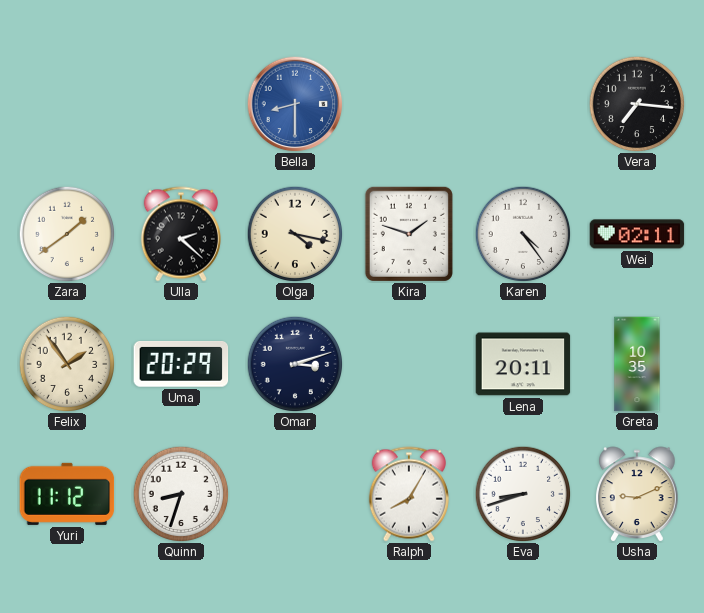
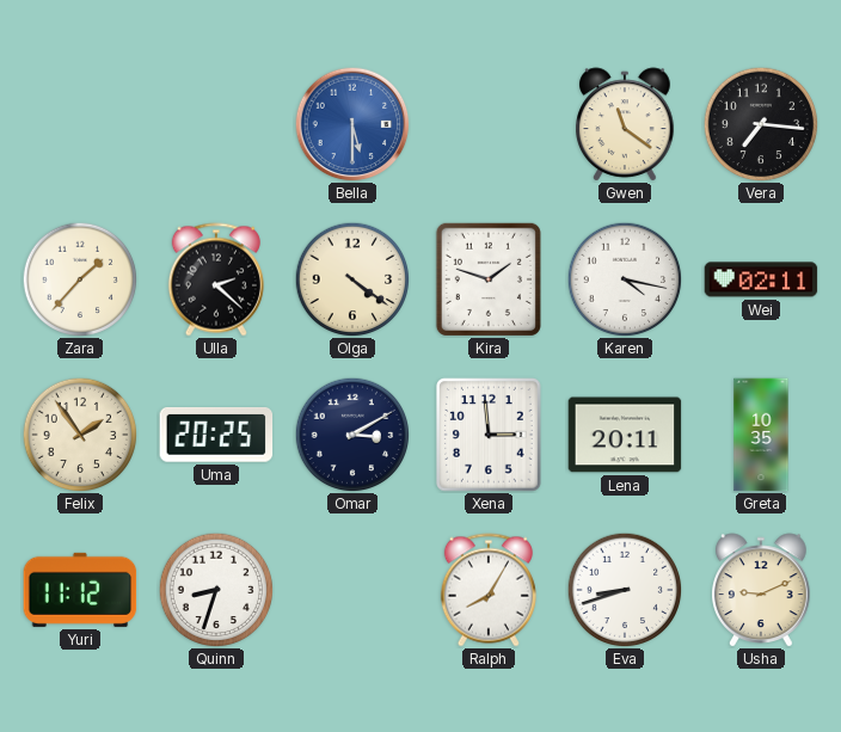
Bella: 8:30 -> 5:30 (352, 124)
Gwen: none -> 11:21 (625, 124)
Zara: 1:39 -> 1:37 (80, 279)
Olga: 4:17 -> 4:21 (352, 279)
Karen: 4:24 -> 4:17 (625, 279)
Uma: 20:29 -> 20:25 (216, 436)
Omar: 3:12 -> 3:10 (352, 435)
Xena: none -> 2:59 (489, 435)
